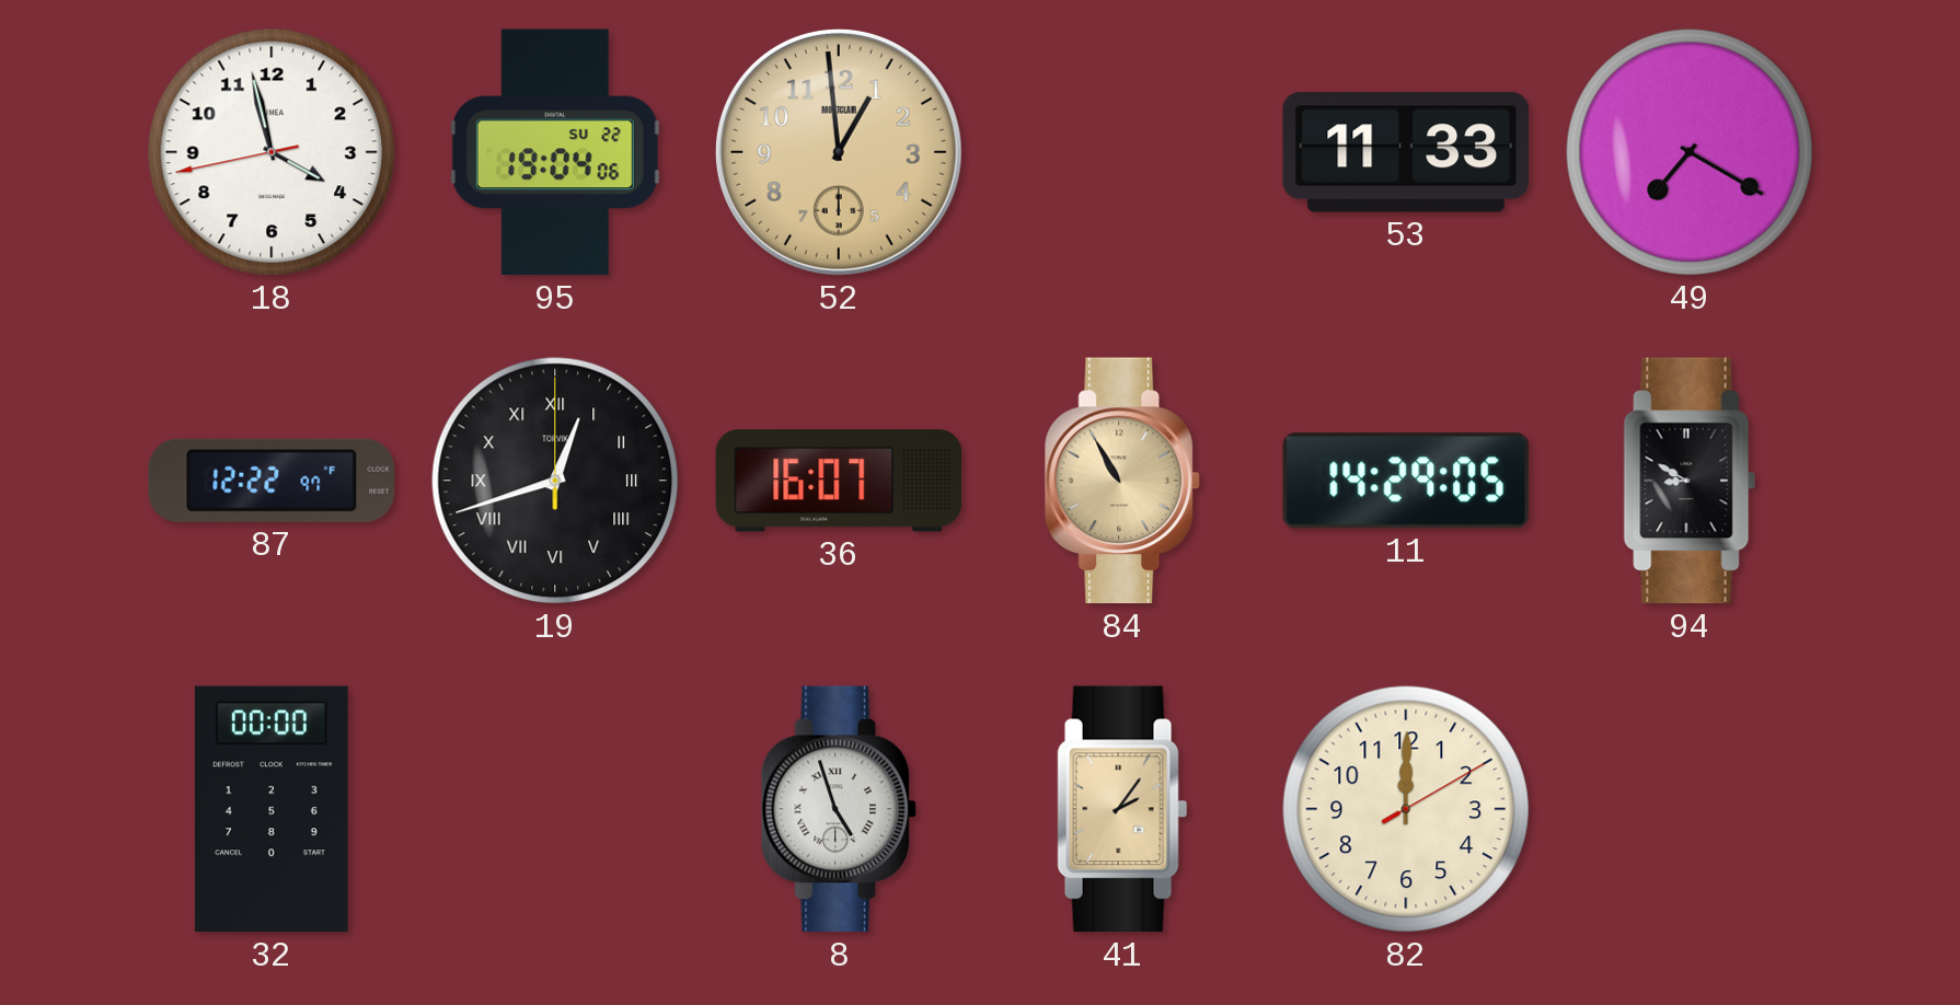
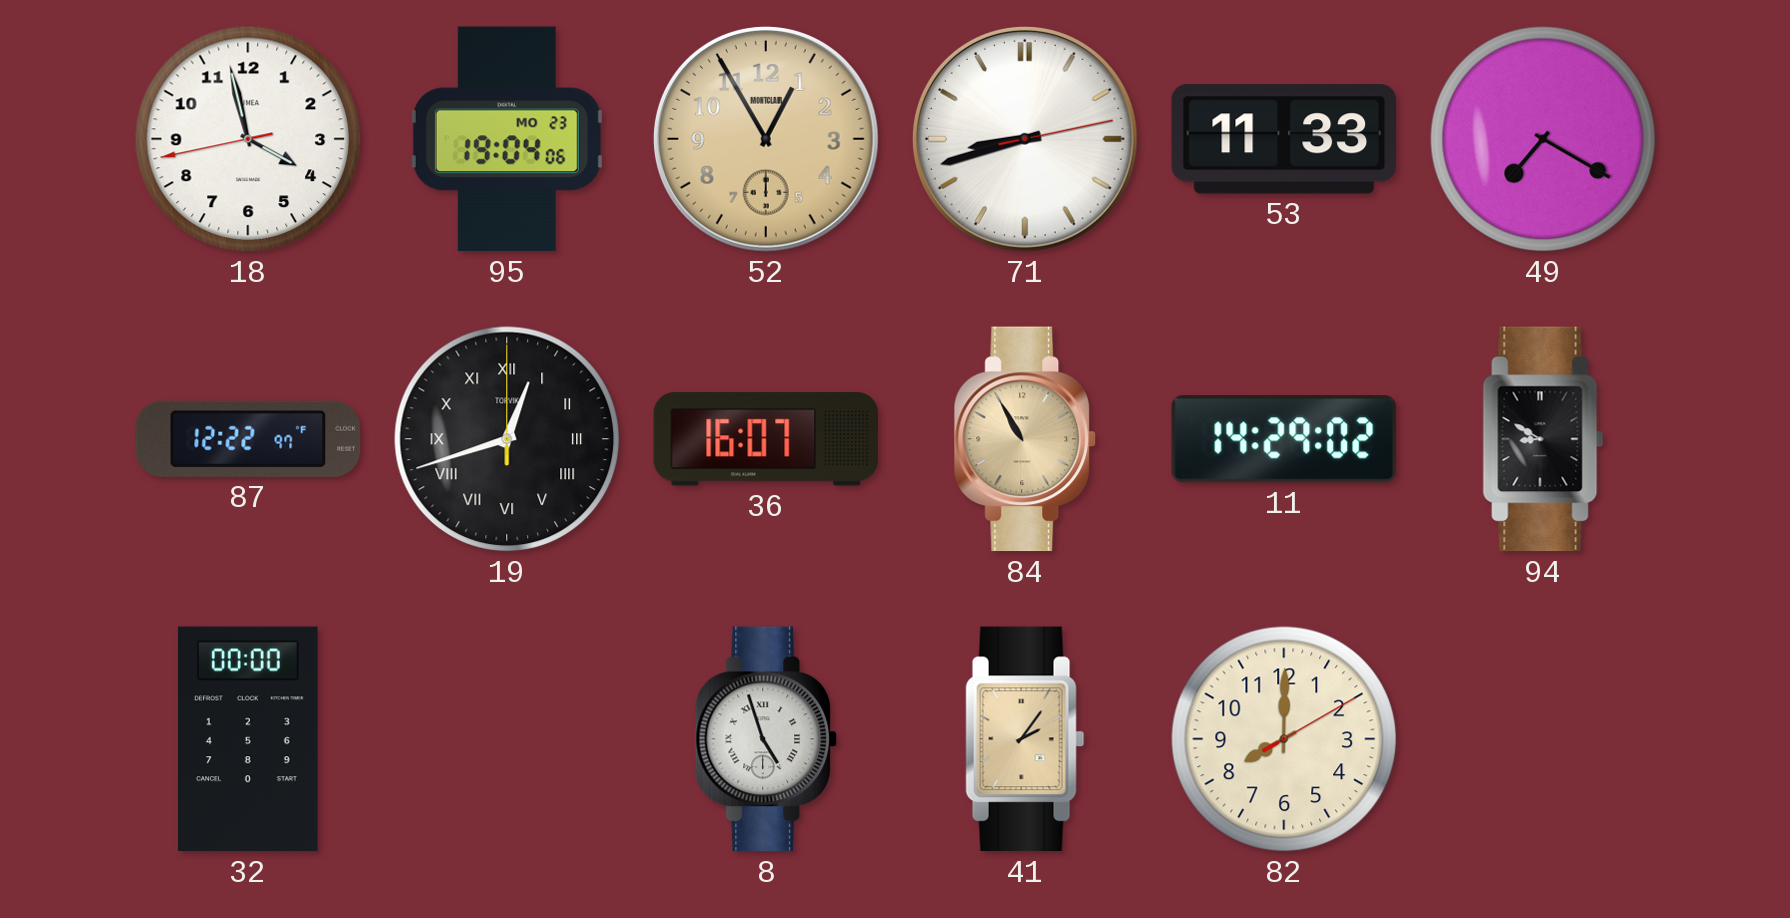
95 date: SU 22 -> MO 23 (507, 139)
52: 12:59 -> 12:55 (766, 139)
71: none -> 8:42 (1025, 139)
11: 14:29:05 -> 14:29:02 (1284, 439)
82: 12:00 -> 8:00 (1284, 739)
